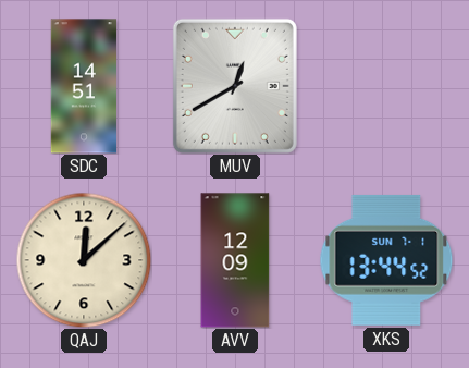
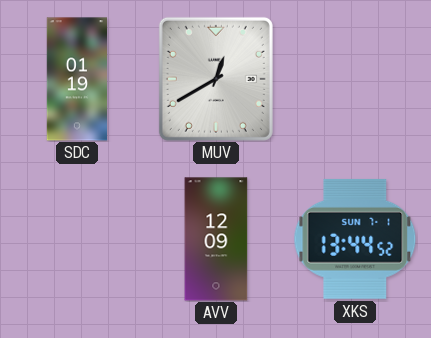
SDC: 14:51 -> 01:19 (77, 79)
QAJ: 12:08 -> none (84, 260)
